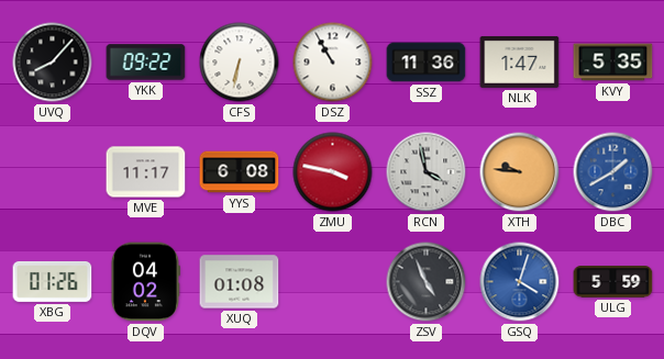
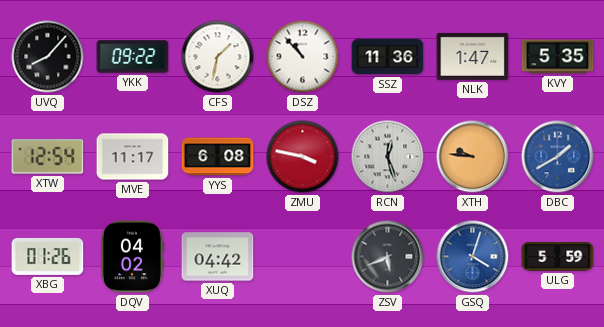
CFS: 6:32 -> 1:32 (218, 57)
DSZ: 10:55 -> 10:53 (303, 57)
XTW: none -> 12:54 (48, 157)
RCN: 3:58 -> 12:27 (388, 157)
XUQ: 01:08 -> 04:42 (218, 257)
ZSV: 4:56 -> 5:41 (388, 257)
